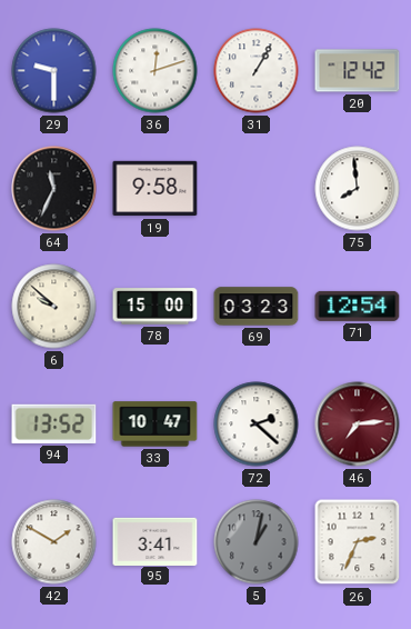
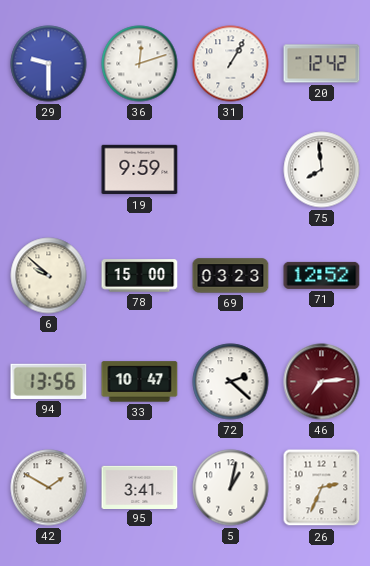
64: 11:34 -> none (54, 189)
19: 9:58 -> 9:59 (140, 170)
71: 12:54 -> 12:52 (322, 275)
94: 13:52 -> 13:56 (49, 381)
5 dial: grey -> white (231, 488)
